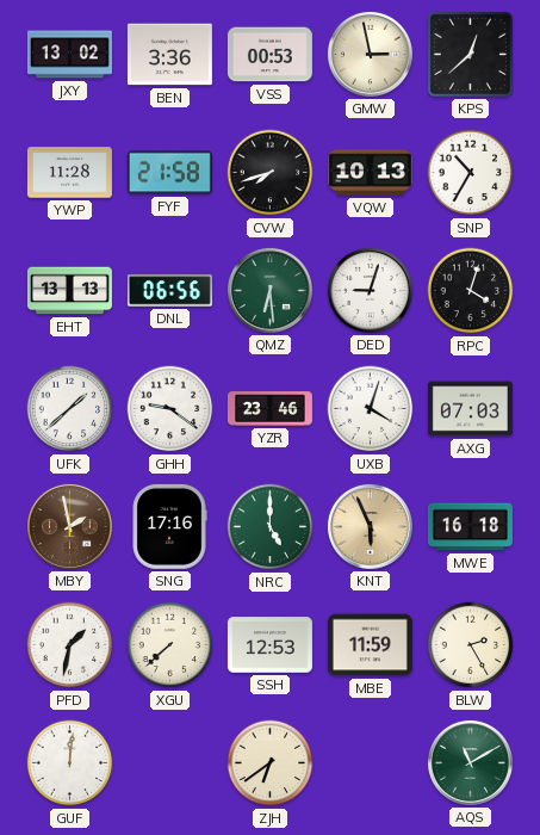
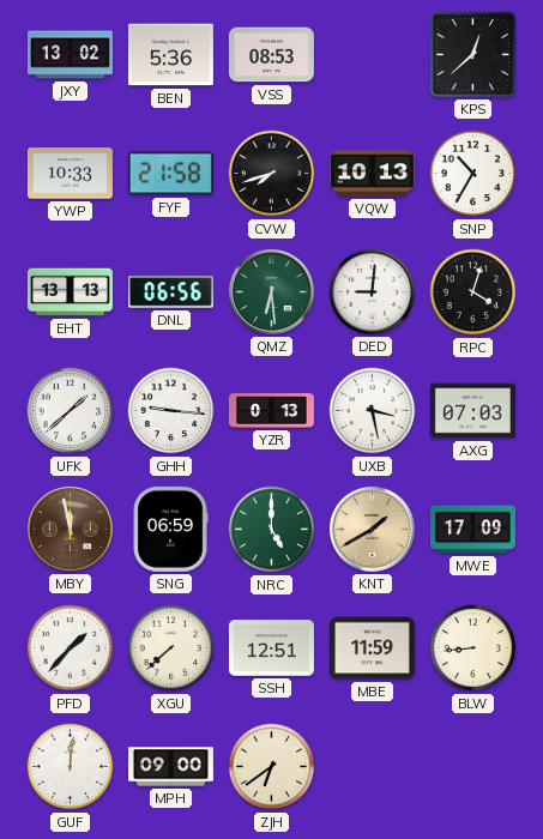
BEN: 3:36 -> 5:36 (170, 55)
VSS: 00:53 -> 08:53 (271, 55)
GMW: 2:58 -> none (370, 54)
YWP: 11:28 -> 10:33 (70, 174)
DED: 9:03 -> 9:01 (372, 291)
GHH: 9:21 -> 9:16 (171, 411)
YZR: 23:46 -> 0:13 (271, 411)
UXB: 4:03 -> 3:28 (373, 411)
MBY: 1:58 -> 11:58 (70, 529)
SNG: 17:16 -> 06:59 (170, 529)
KNT: 5:56 -> 1:40 (372, 529)
MWE: 16:18 -> 17:09 (472, 530)
PFD: 1:32 -> 1:37 (71, 648)
SSH: 12:53 -> 12:51 (271, 648)
BLW: 2:25 -> 8:44 (473, 648)
MPH: none -> 09:00 (170, 767)
AQS: 11:10 -> none (470, 762)
